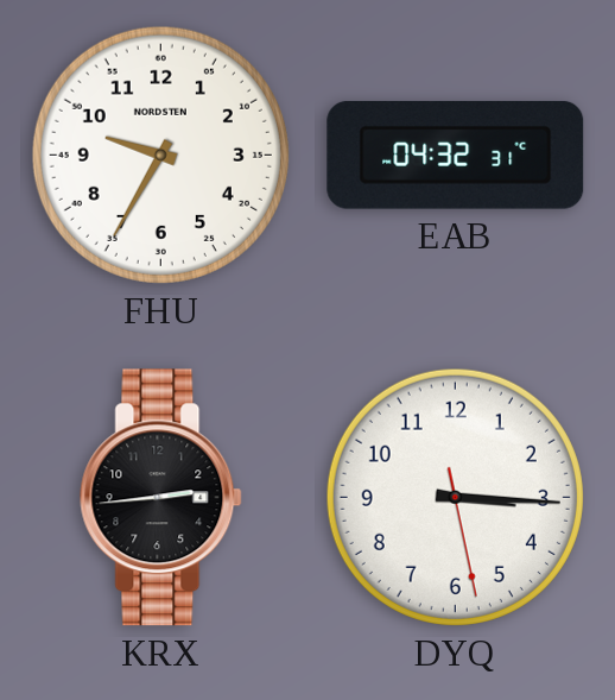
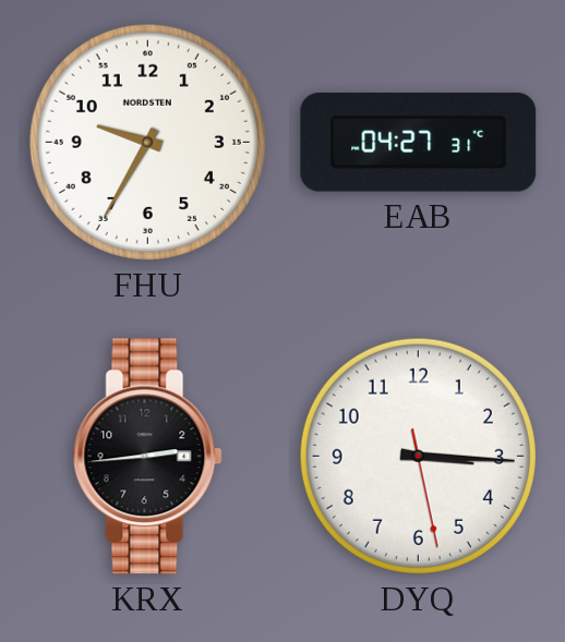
EAB: 04:32 -> 04:27 (419, 142)
